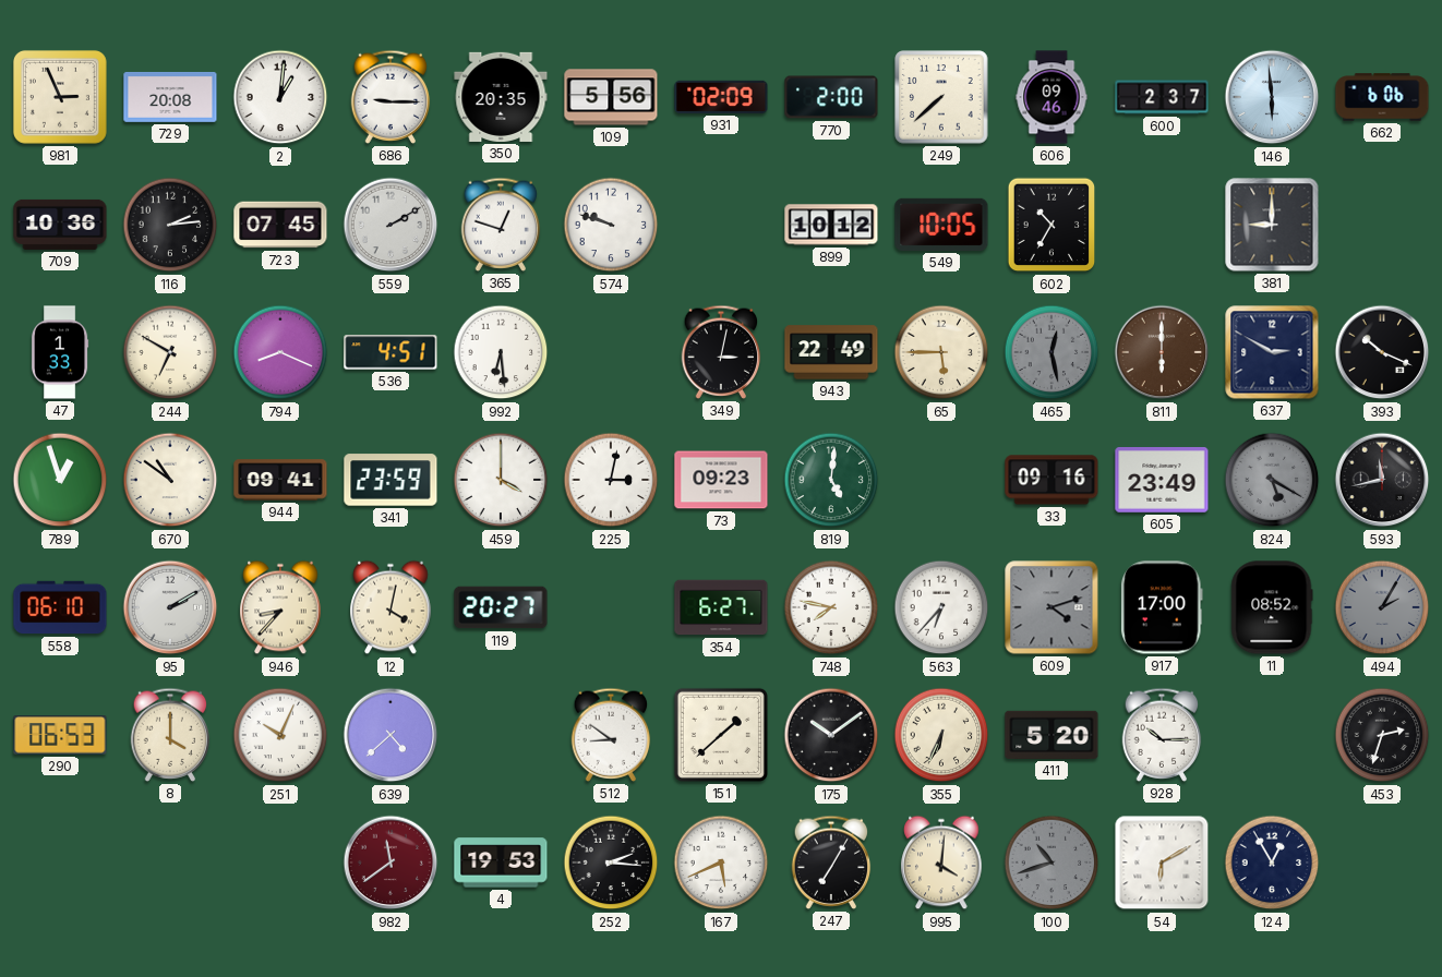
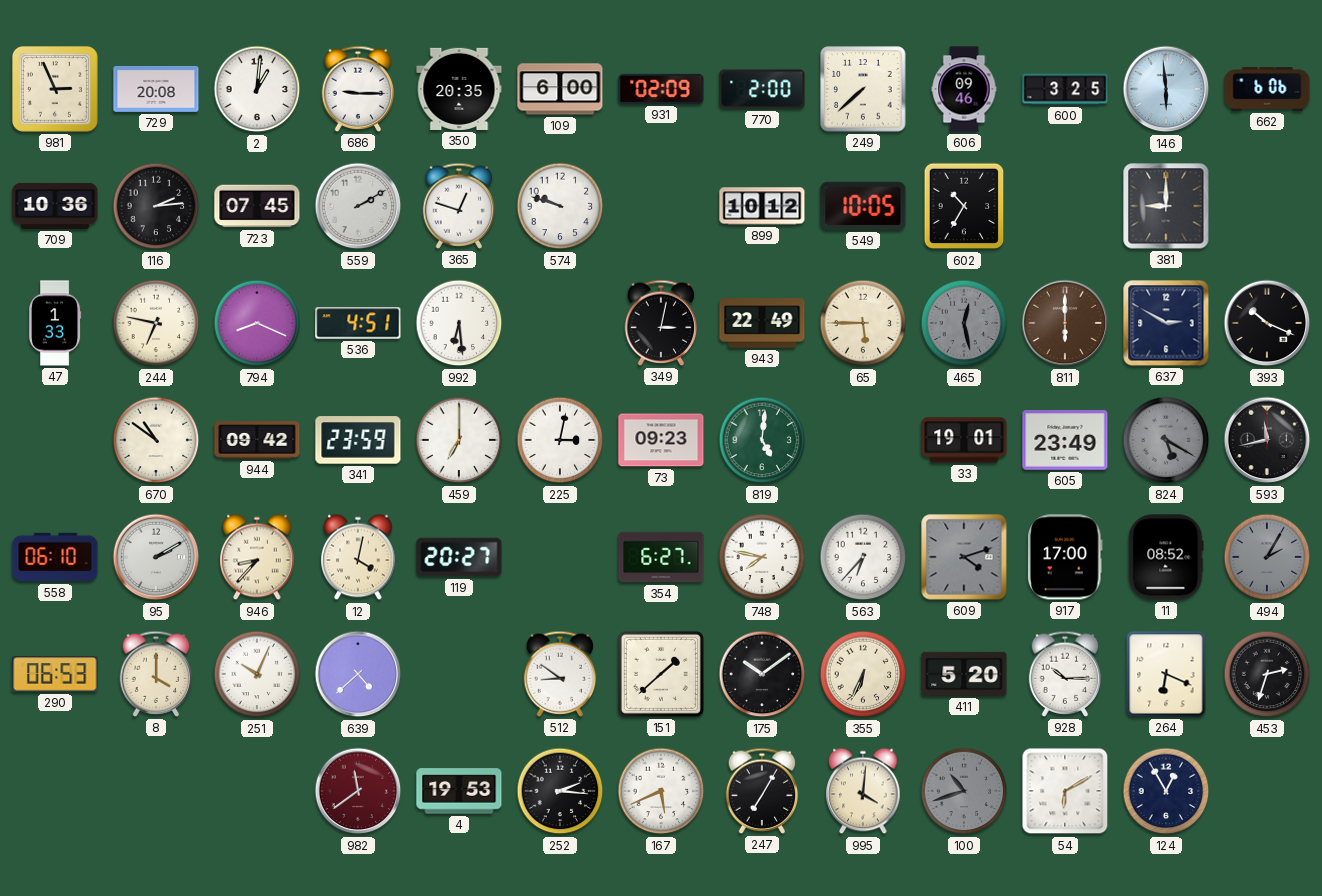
109: 5:56 -> 6:00 (560, 89)
600: 2:37 -> 3:25 (1065, 89)
244: 6:50 -> 6:47 (156, 323)
789: 12:57 -> none (60, 480)
944: 09:41 -> 09:42 (257, 440)
459: 4:00 -> 7:00 (459, 440)
33: 09:16 -> 19:01 (964, 440)
264: none -> 6:19 (1166, 674)
